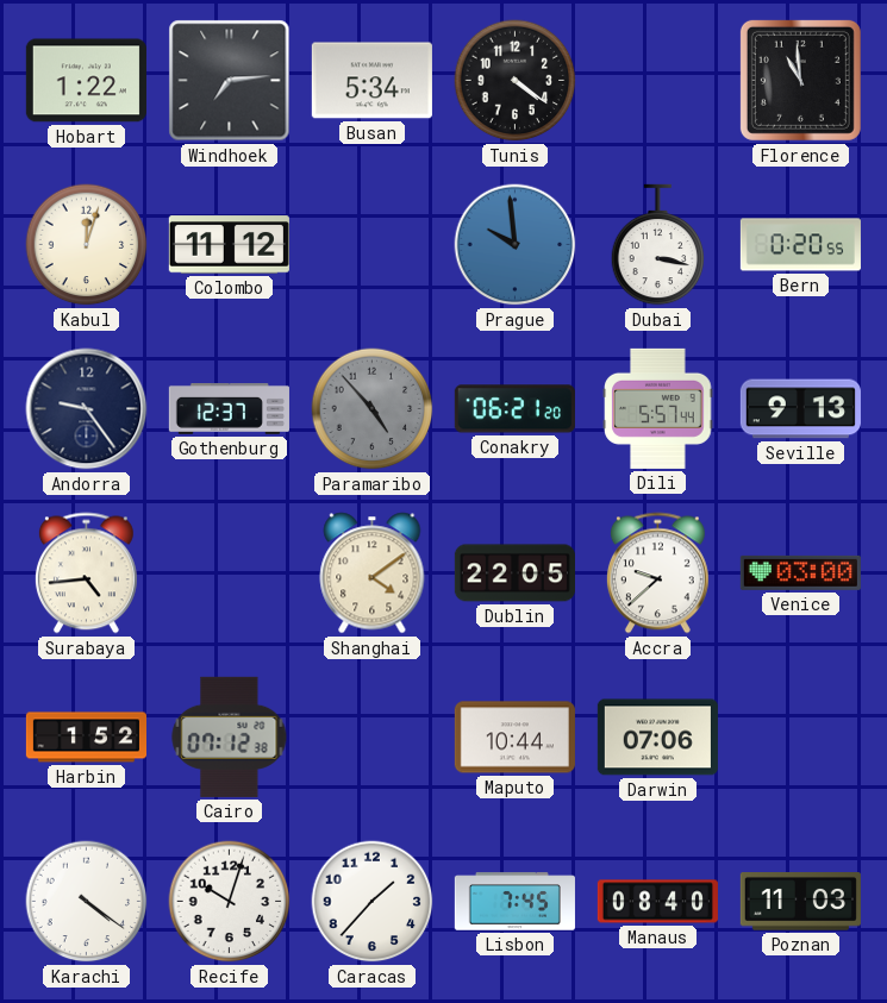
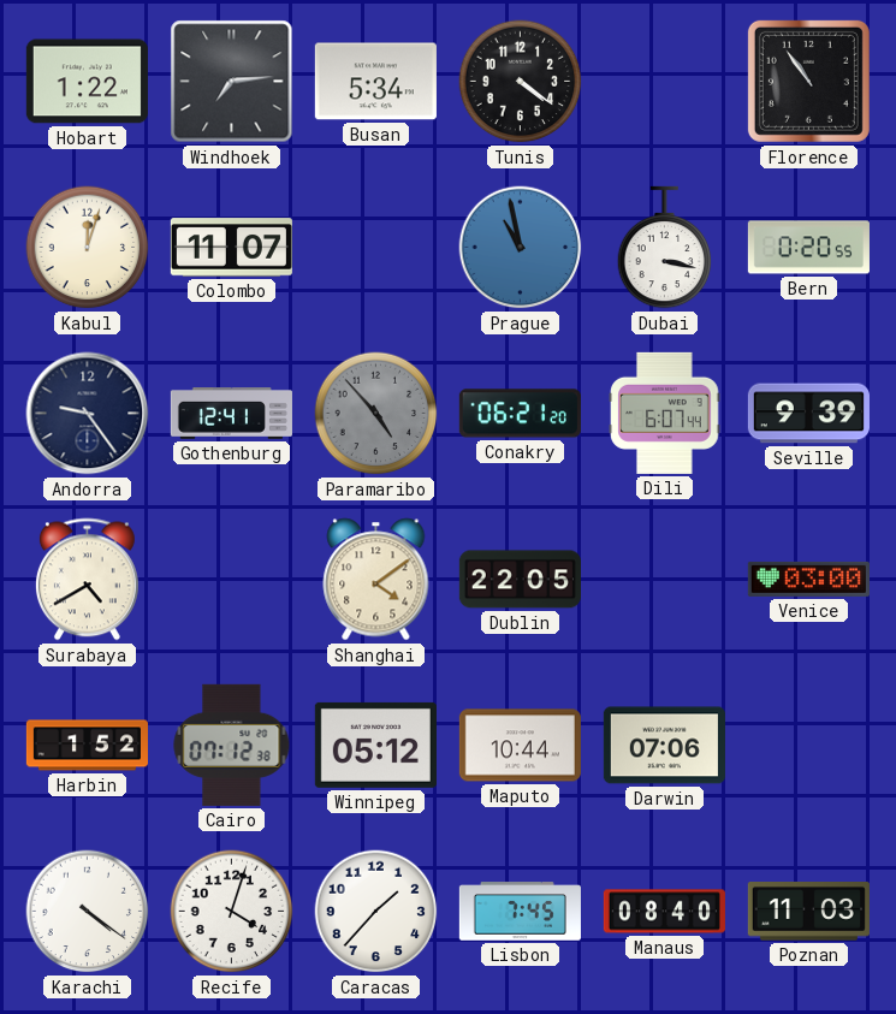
Florence: 10:59 -> 10:54 (808, 81)
Colombo: 11:12 -> 11:07 (231, 248)
Prague: 9:59 -> 10:58 (521, 248)
Gothenburg: 12:37 -> 12:41 (231, 414)
Dili: 5:57 -> 6:07 (665, 413)
Seville: 9:13 -> 9:39 (808, 414)
Surabaya: 4:44 -> 4:40 (87, 580)
Accra: 9:38 -> none (657, 573)
Winnipeg: none -> 05:12 (375, 745)
Recife: 10:03 -> 4:03 (232, 912)
